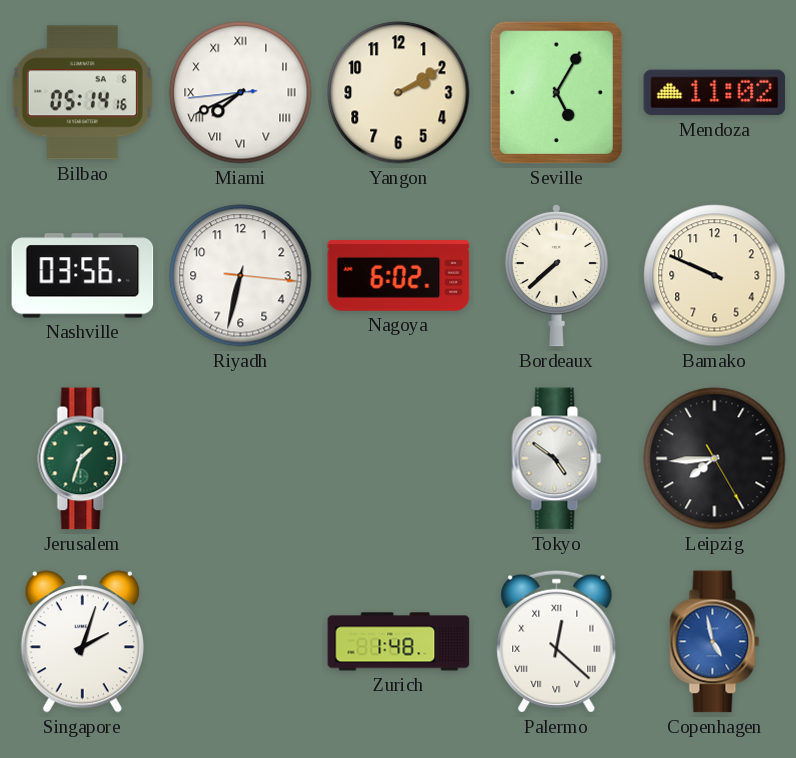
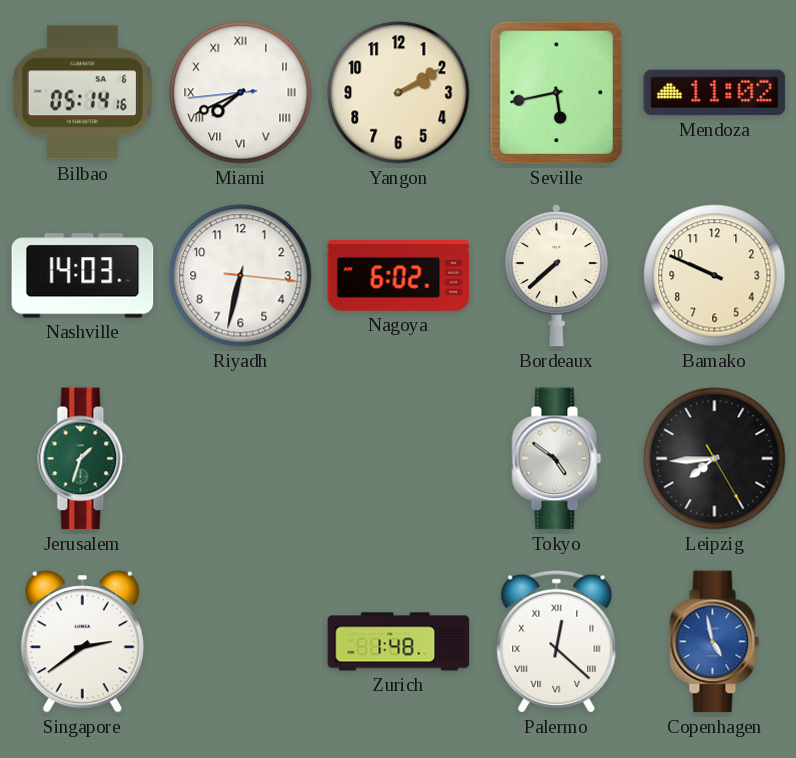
Seville: 5:05 -> 5:43 (556, 92)
Nashville: 03:56 -> 14:03 (83, 276)
Singapore: 2:03 -> 2:39 (82, 642)
